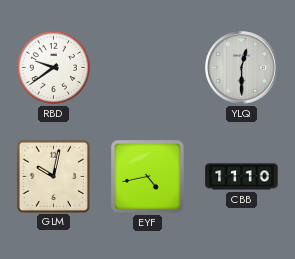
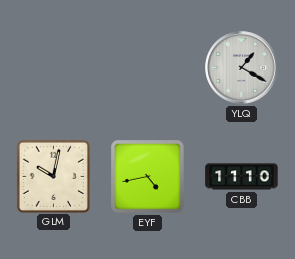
RBD: 9:39 -> none (53, 67)
YLQ: 12:30 -> 1:20 (242, 68)
